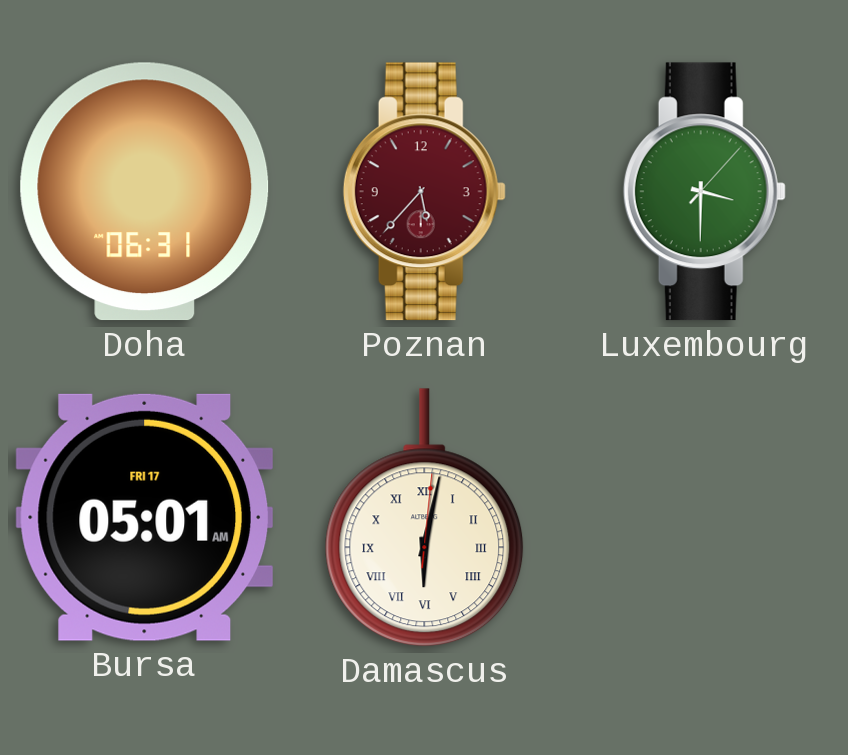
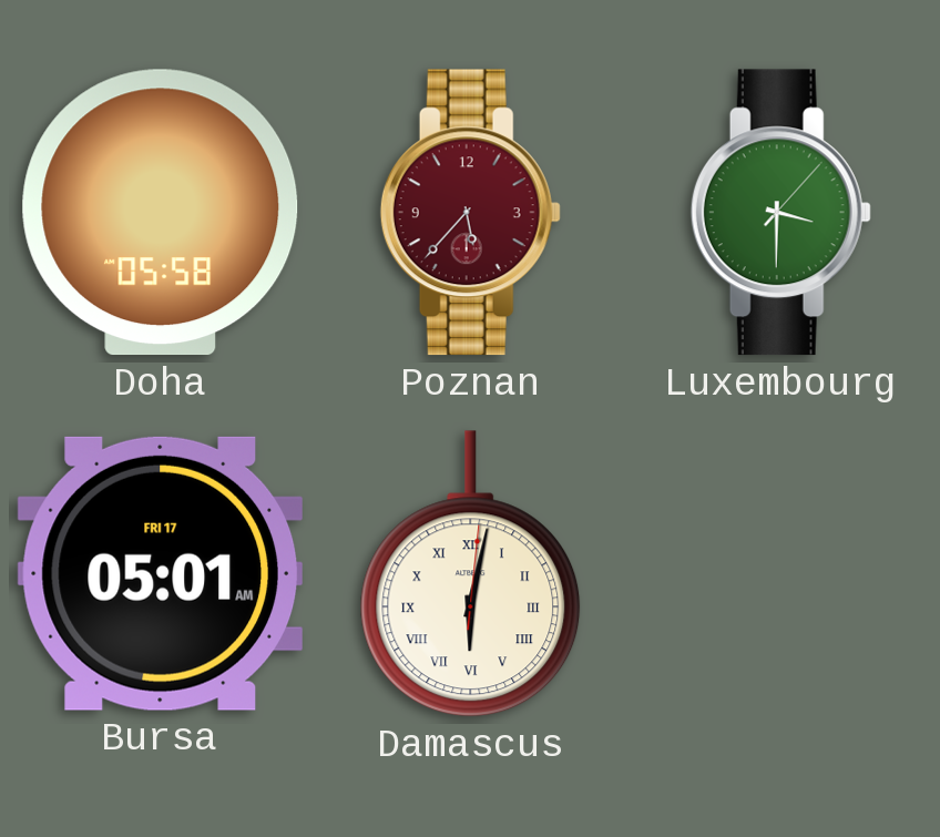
Doha: 06:31 -> 05:58 (161, 213)
